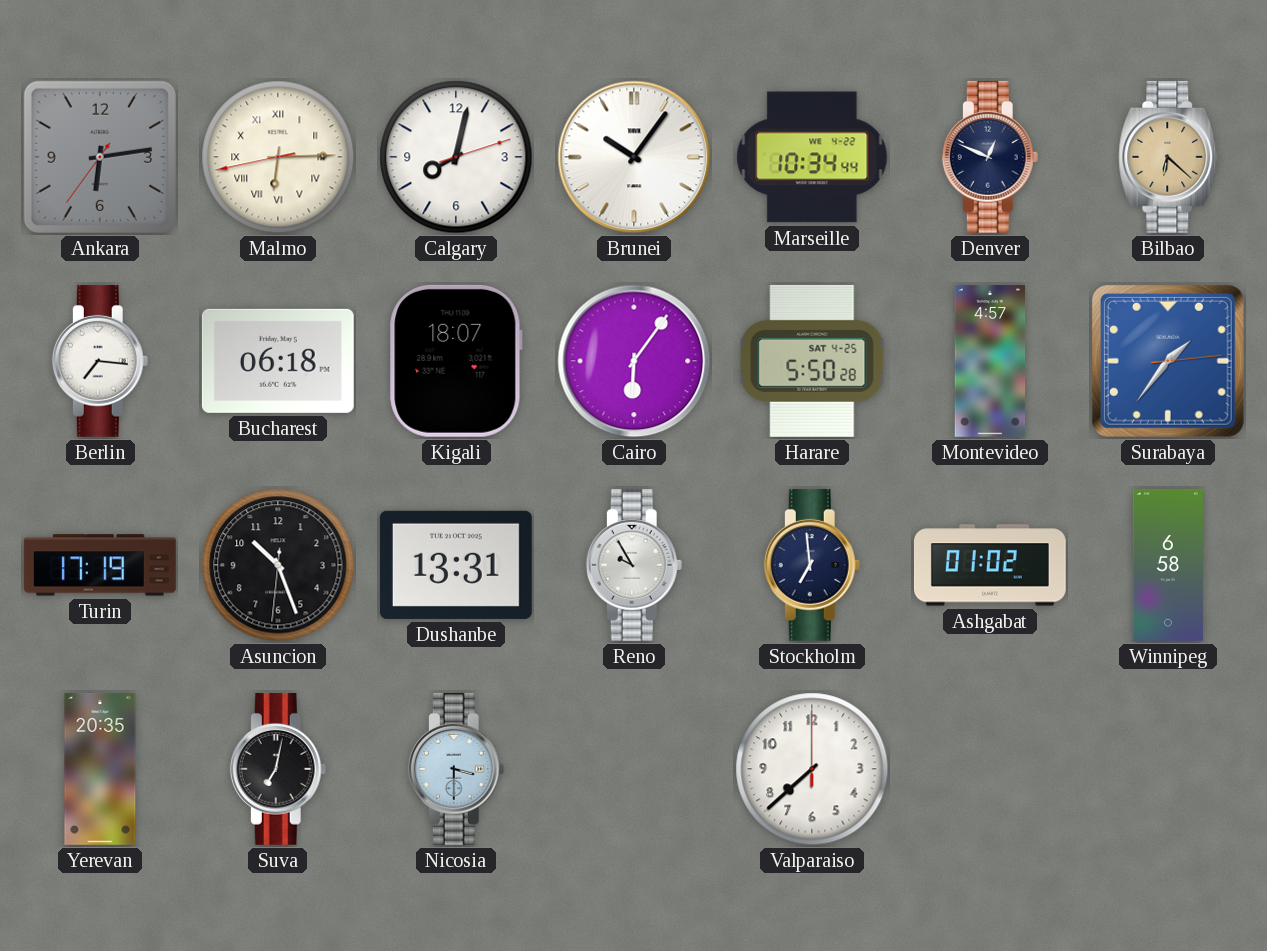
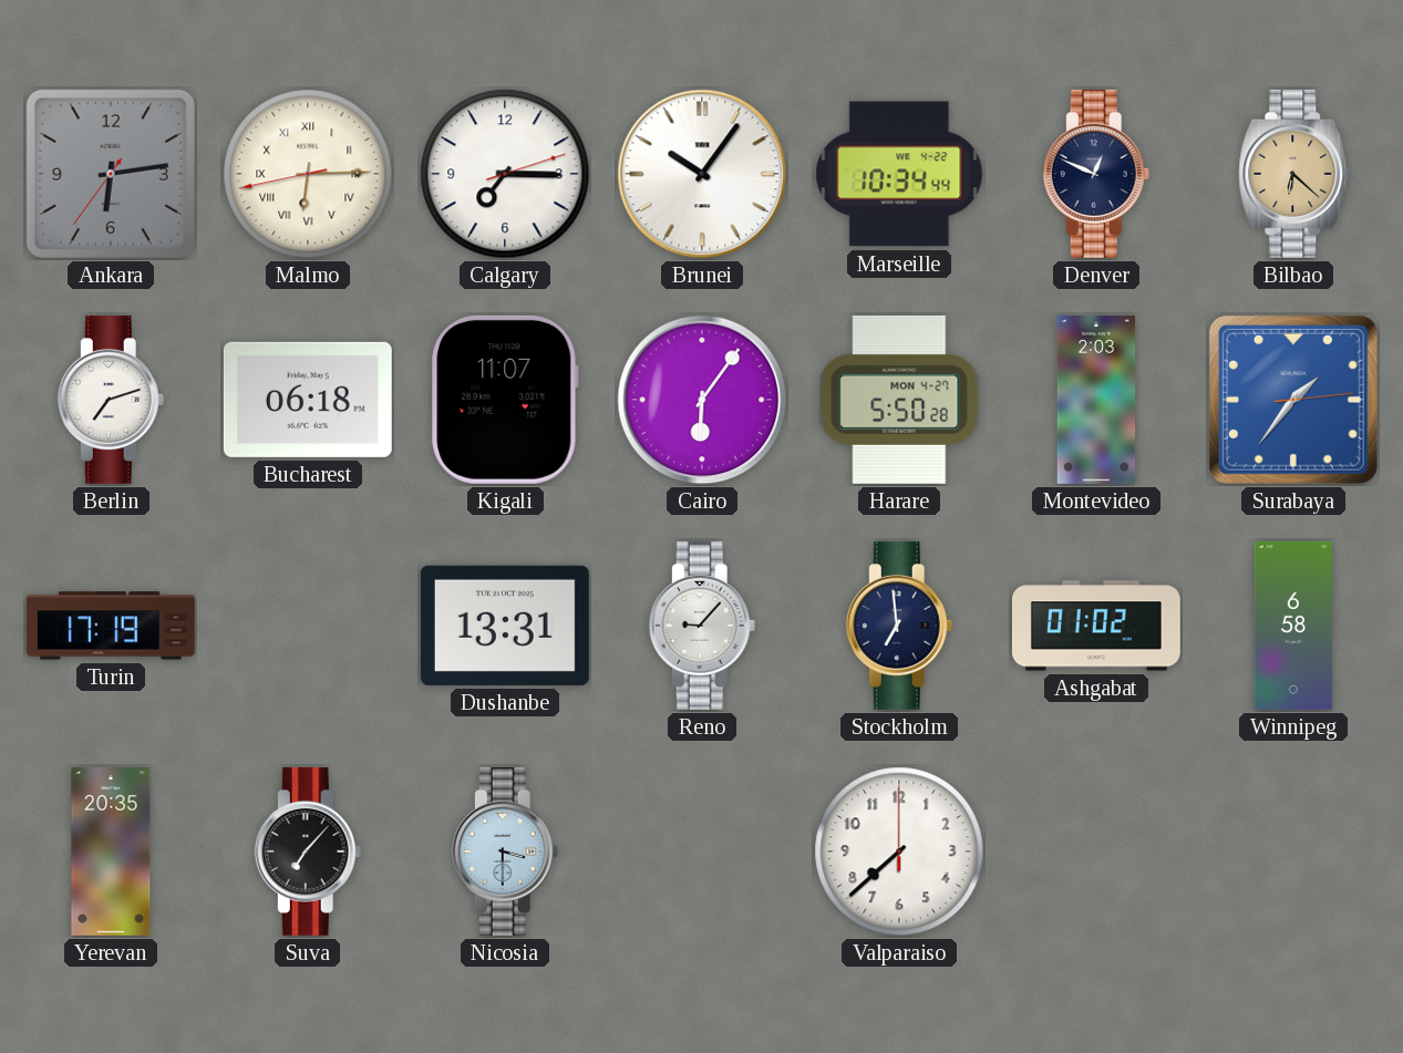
Calgary: 8:02 -> 7:15 (505, 174)
Berlin: 7:16 -> 7:12 (111, 400)
Kigali: 18:07 -> 11:07 (505, 400)
Harare date: SAT 4-25 -> MON 4-27 (899, 400)
Montevideo: 4:57 -> 2:03 (1096, 401)
Asuncion: 10:26 -> none (278, 565)
Reno: 9:55 -> 9:07 (702, 626)
Suva: 7:02 -> 7:07 (308, 851)
